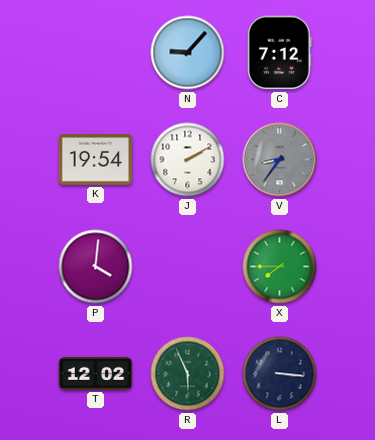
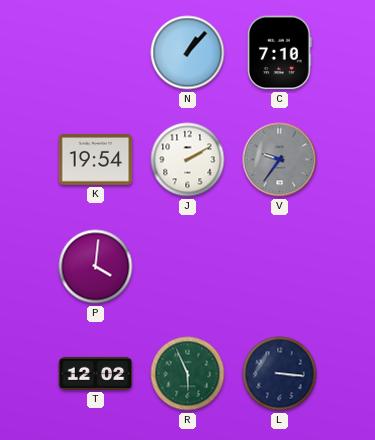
N: 9:07 -> 1:07 (188, 53)
C: 7:12 -> 7:10 (279, 53)
V: 8:36 -> 9:36 (280, 160)
X: 7:45 -> none (280, 267)
